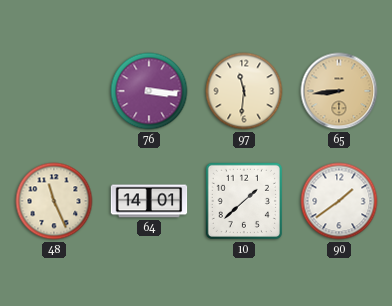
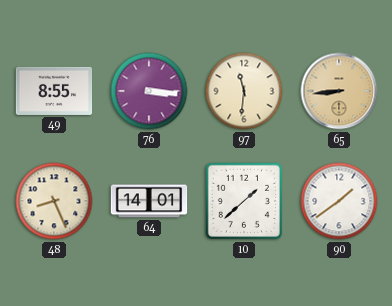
49: none -> 8:55 (54, 91)
48: 11:26 -> 8:26 (54, 201)
